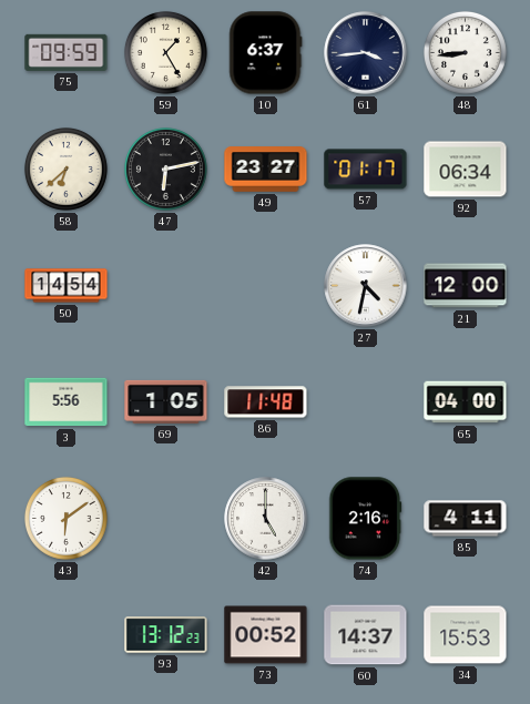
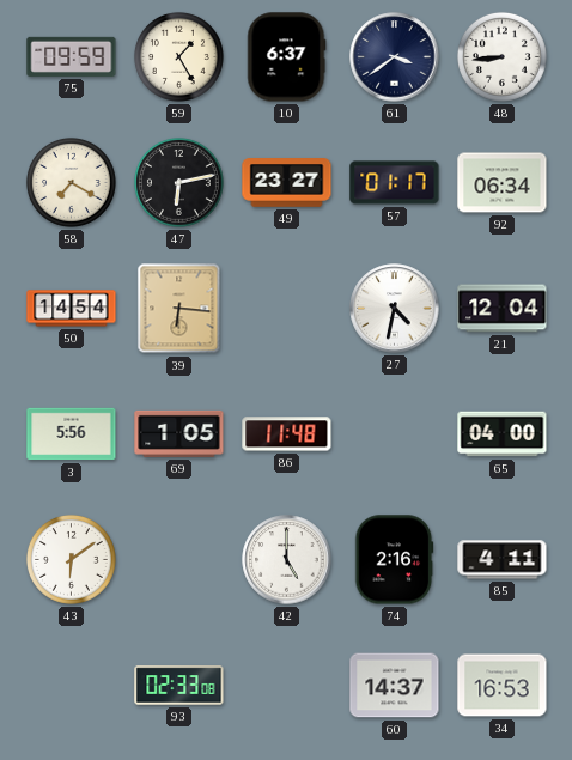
61: 3:44 -> 3:39 (395, 57)
58: 6:38 -> 7:20 (71, 182)
39: none -> 6:16 (179, 309)
21: 12:00 -> 12:04 (503, 309)
93: 13:12 -> 02:33 (179, 686)
73: 00:52 -> none (266, 635)
34: 15:53 -> 16:53 (503, 686)
